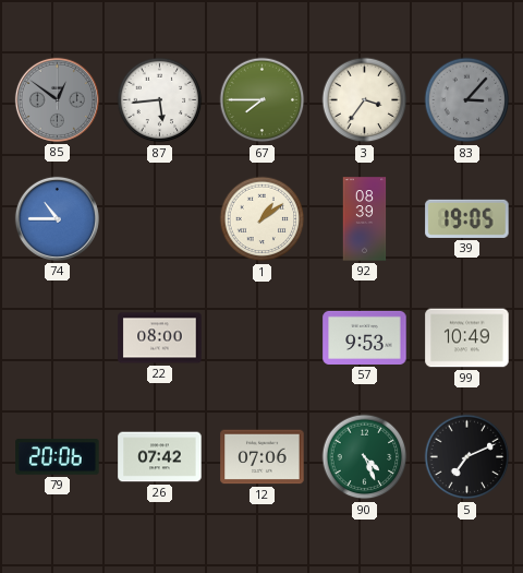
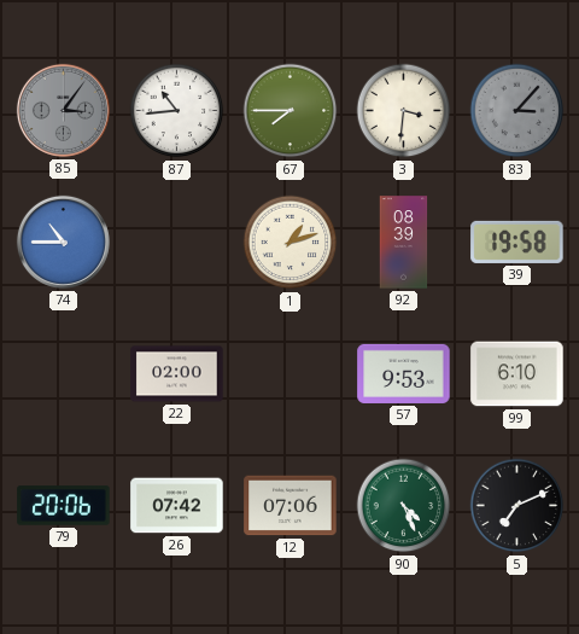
85: 12:51 -> 3:06 (63, 110)
87: 5:44 -> 10:44 (177, 111)
3: 3:36 -> 3:31 (404, 111)
1: 1:09 -> 1:12 (291, 243)
39: 19:05 -> 19:58 (517, 242)
22: 08:00 -> 02:00 (177, 374)
99: 10:49 -> 6:10 (517, 374)
